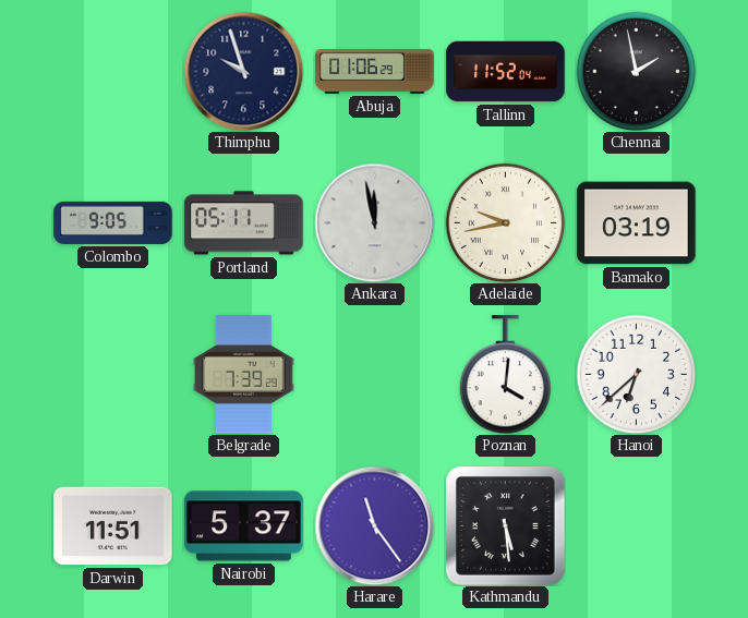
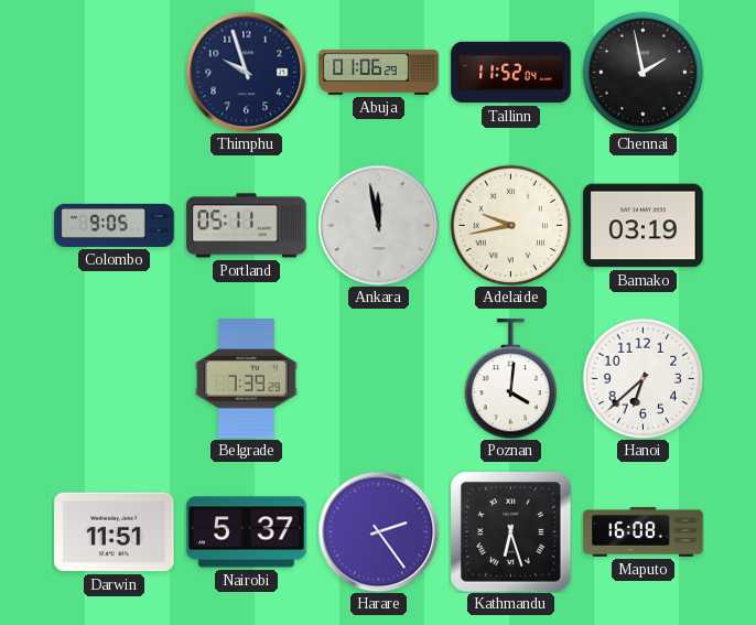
Harare: 11:24 -> 2:24 (378, 531)
Kathmandu: 5:29 -> 6:27 (511, 532)
Maputo: none -> 16:08 (644, 532)
